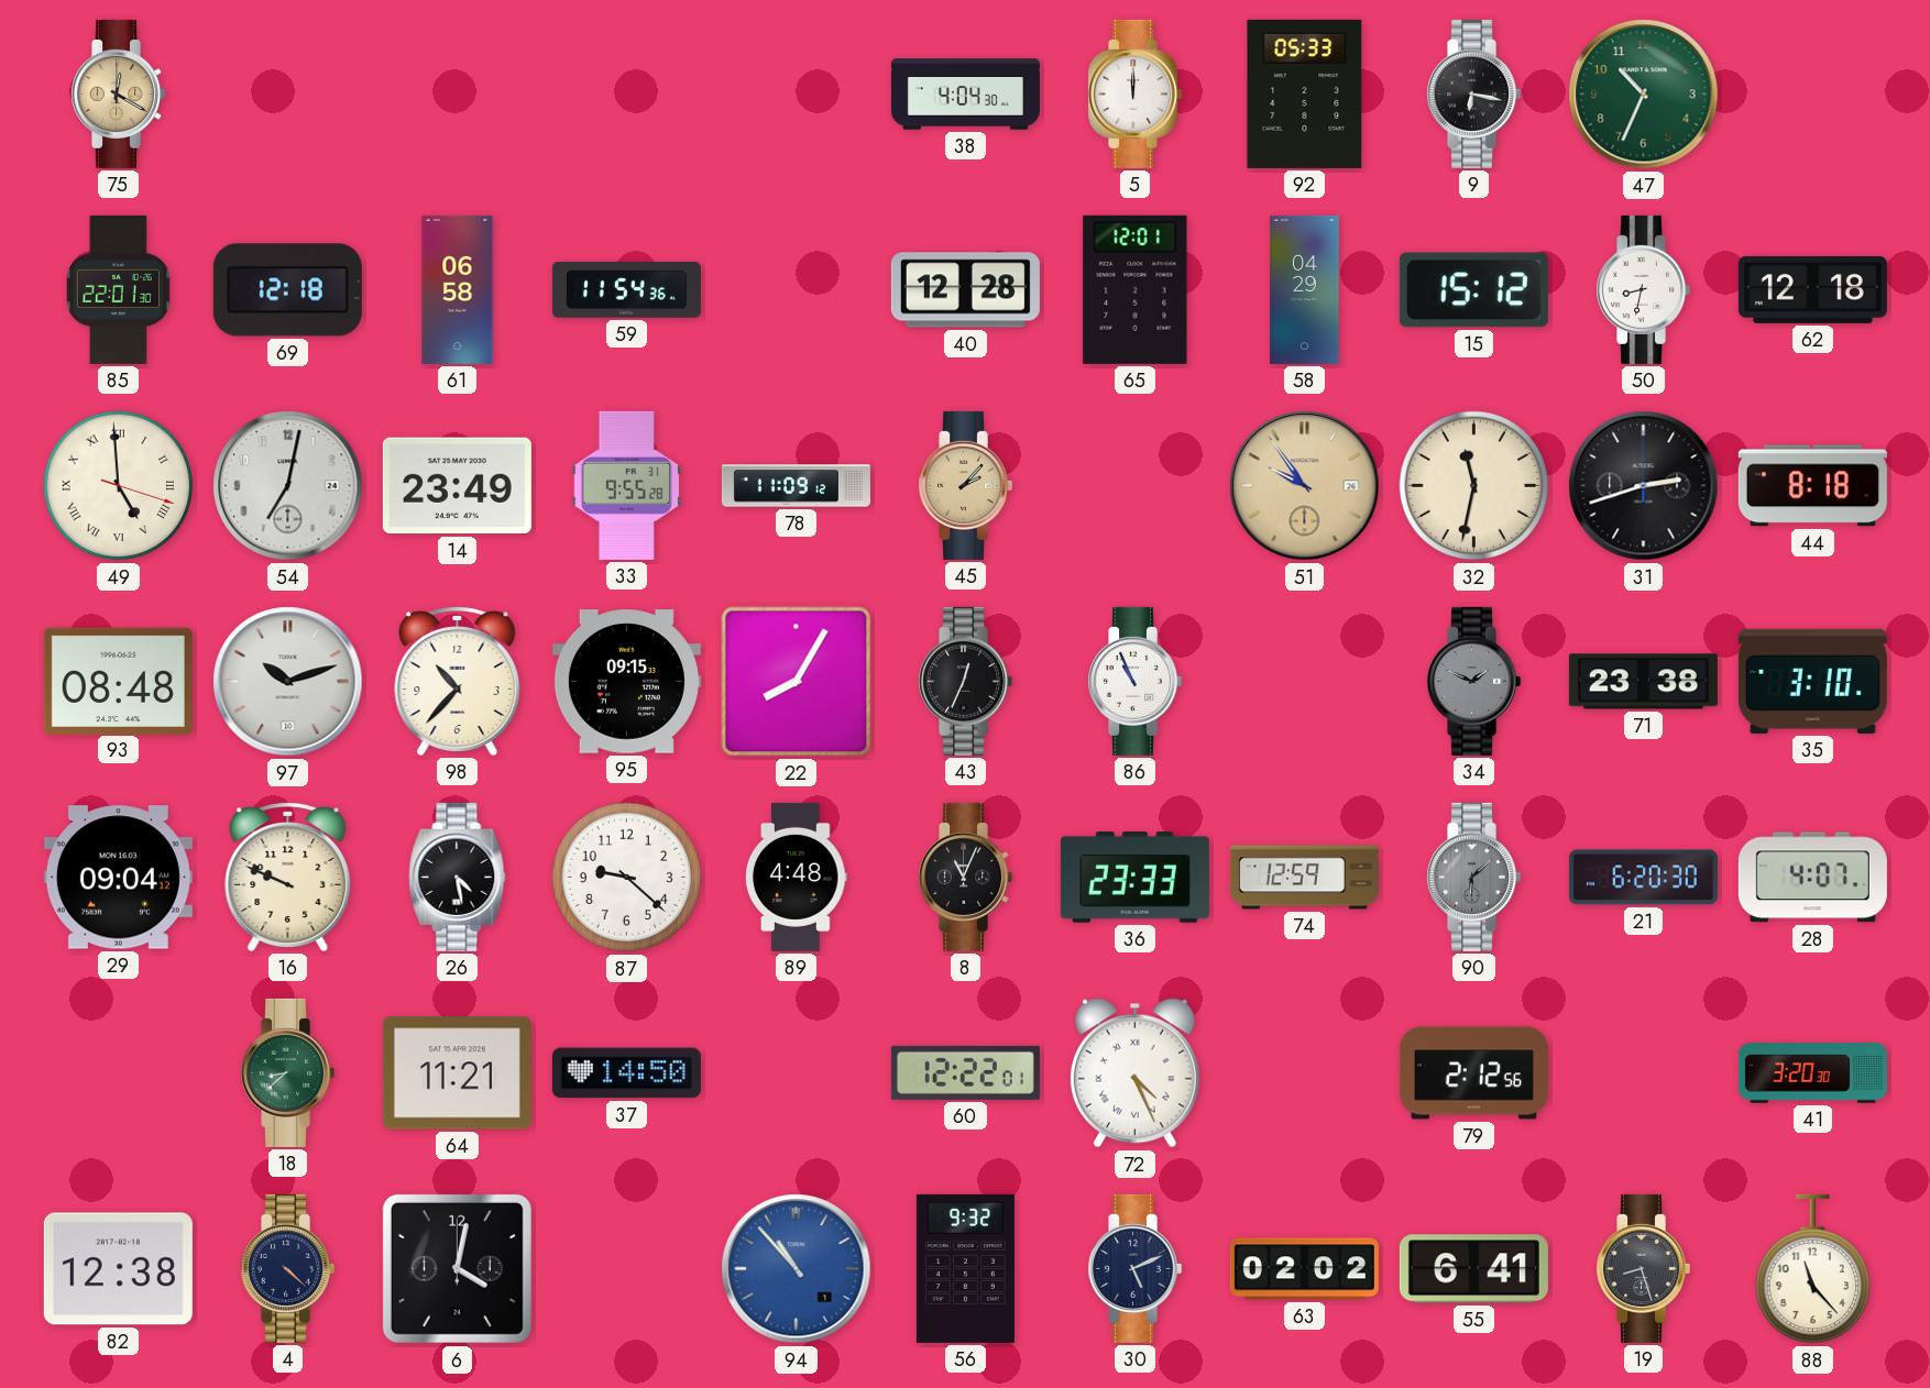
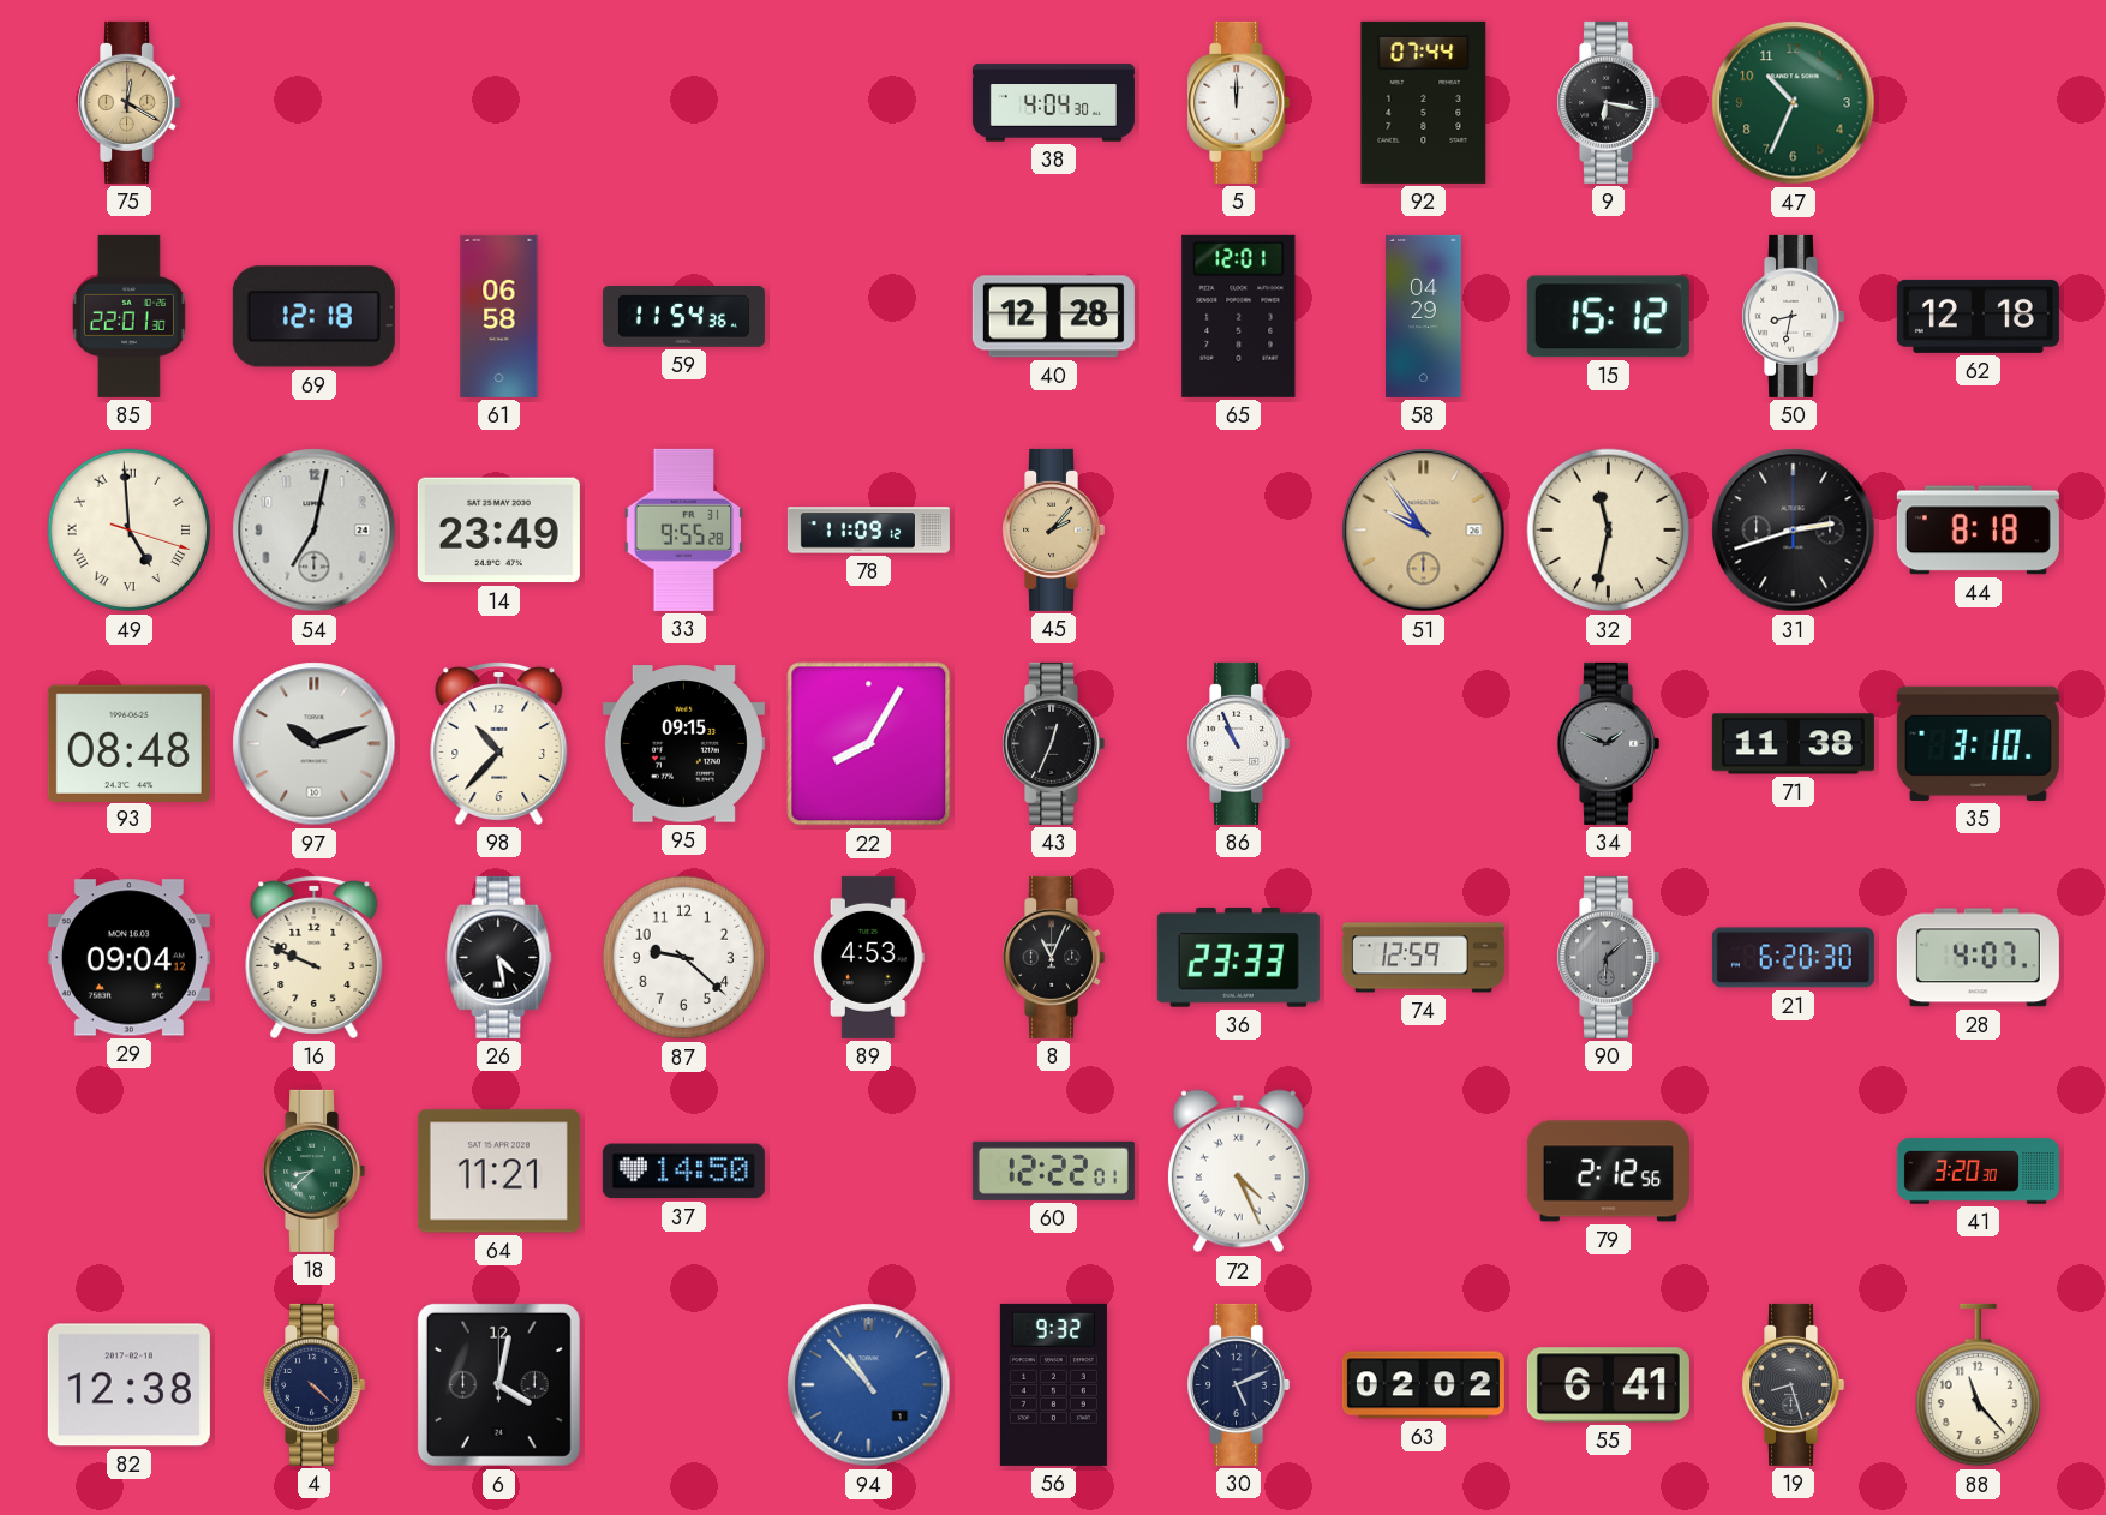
92: 05:33 -> 07:44 (1424, 102)
71: 23:38 -> 11:38 (1793, 744)
89: 4:48 -> 4:53 (868, 957)
